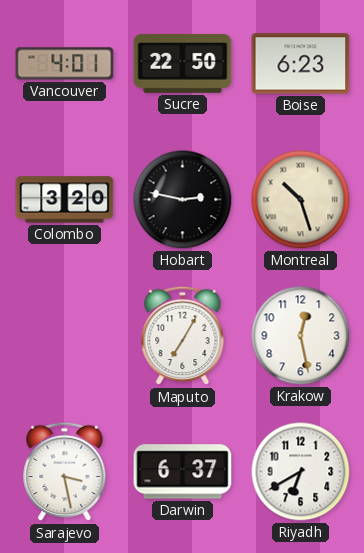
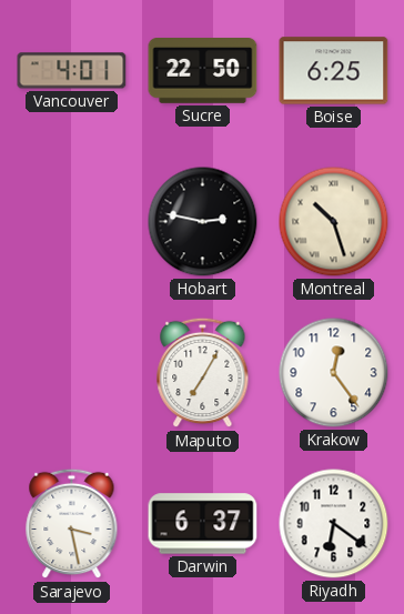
Boise: 6:23 -> 6:25 (334, 71)
Colombo: 3:20 -> none (65, 200)
Krakow: 12:28 -> 12:24 (334, 373)
Riyadh: 6:40 -> 6:21 (334, 524)
